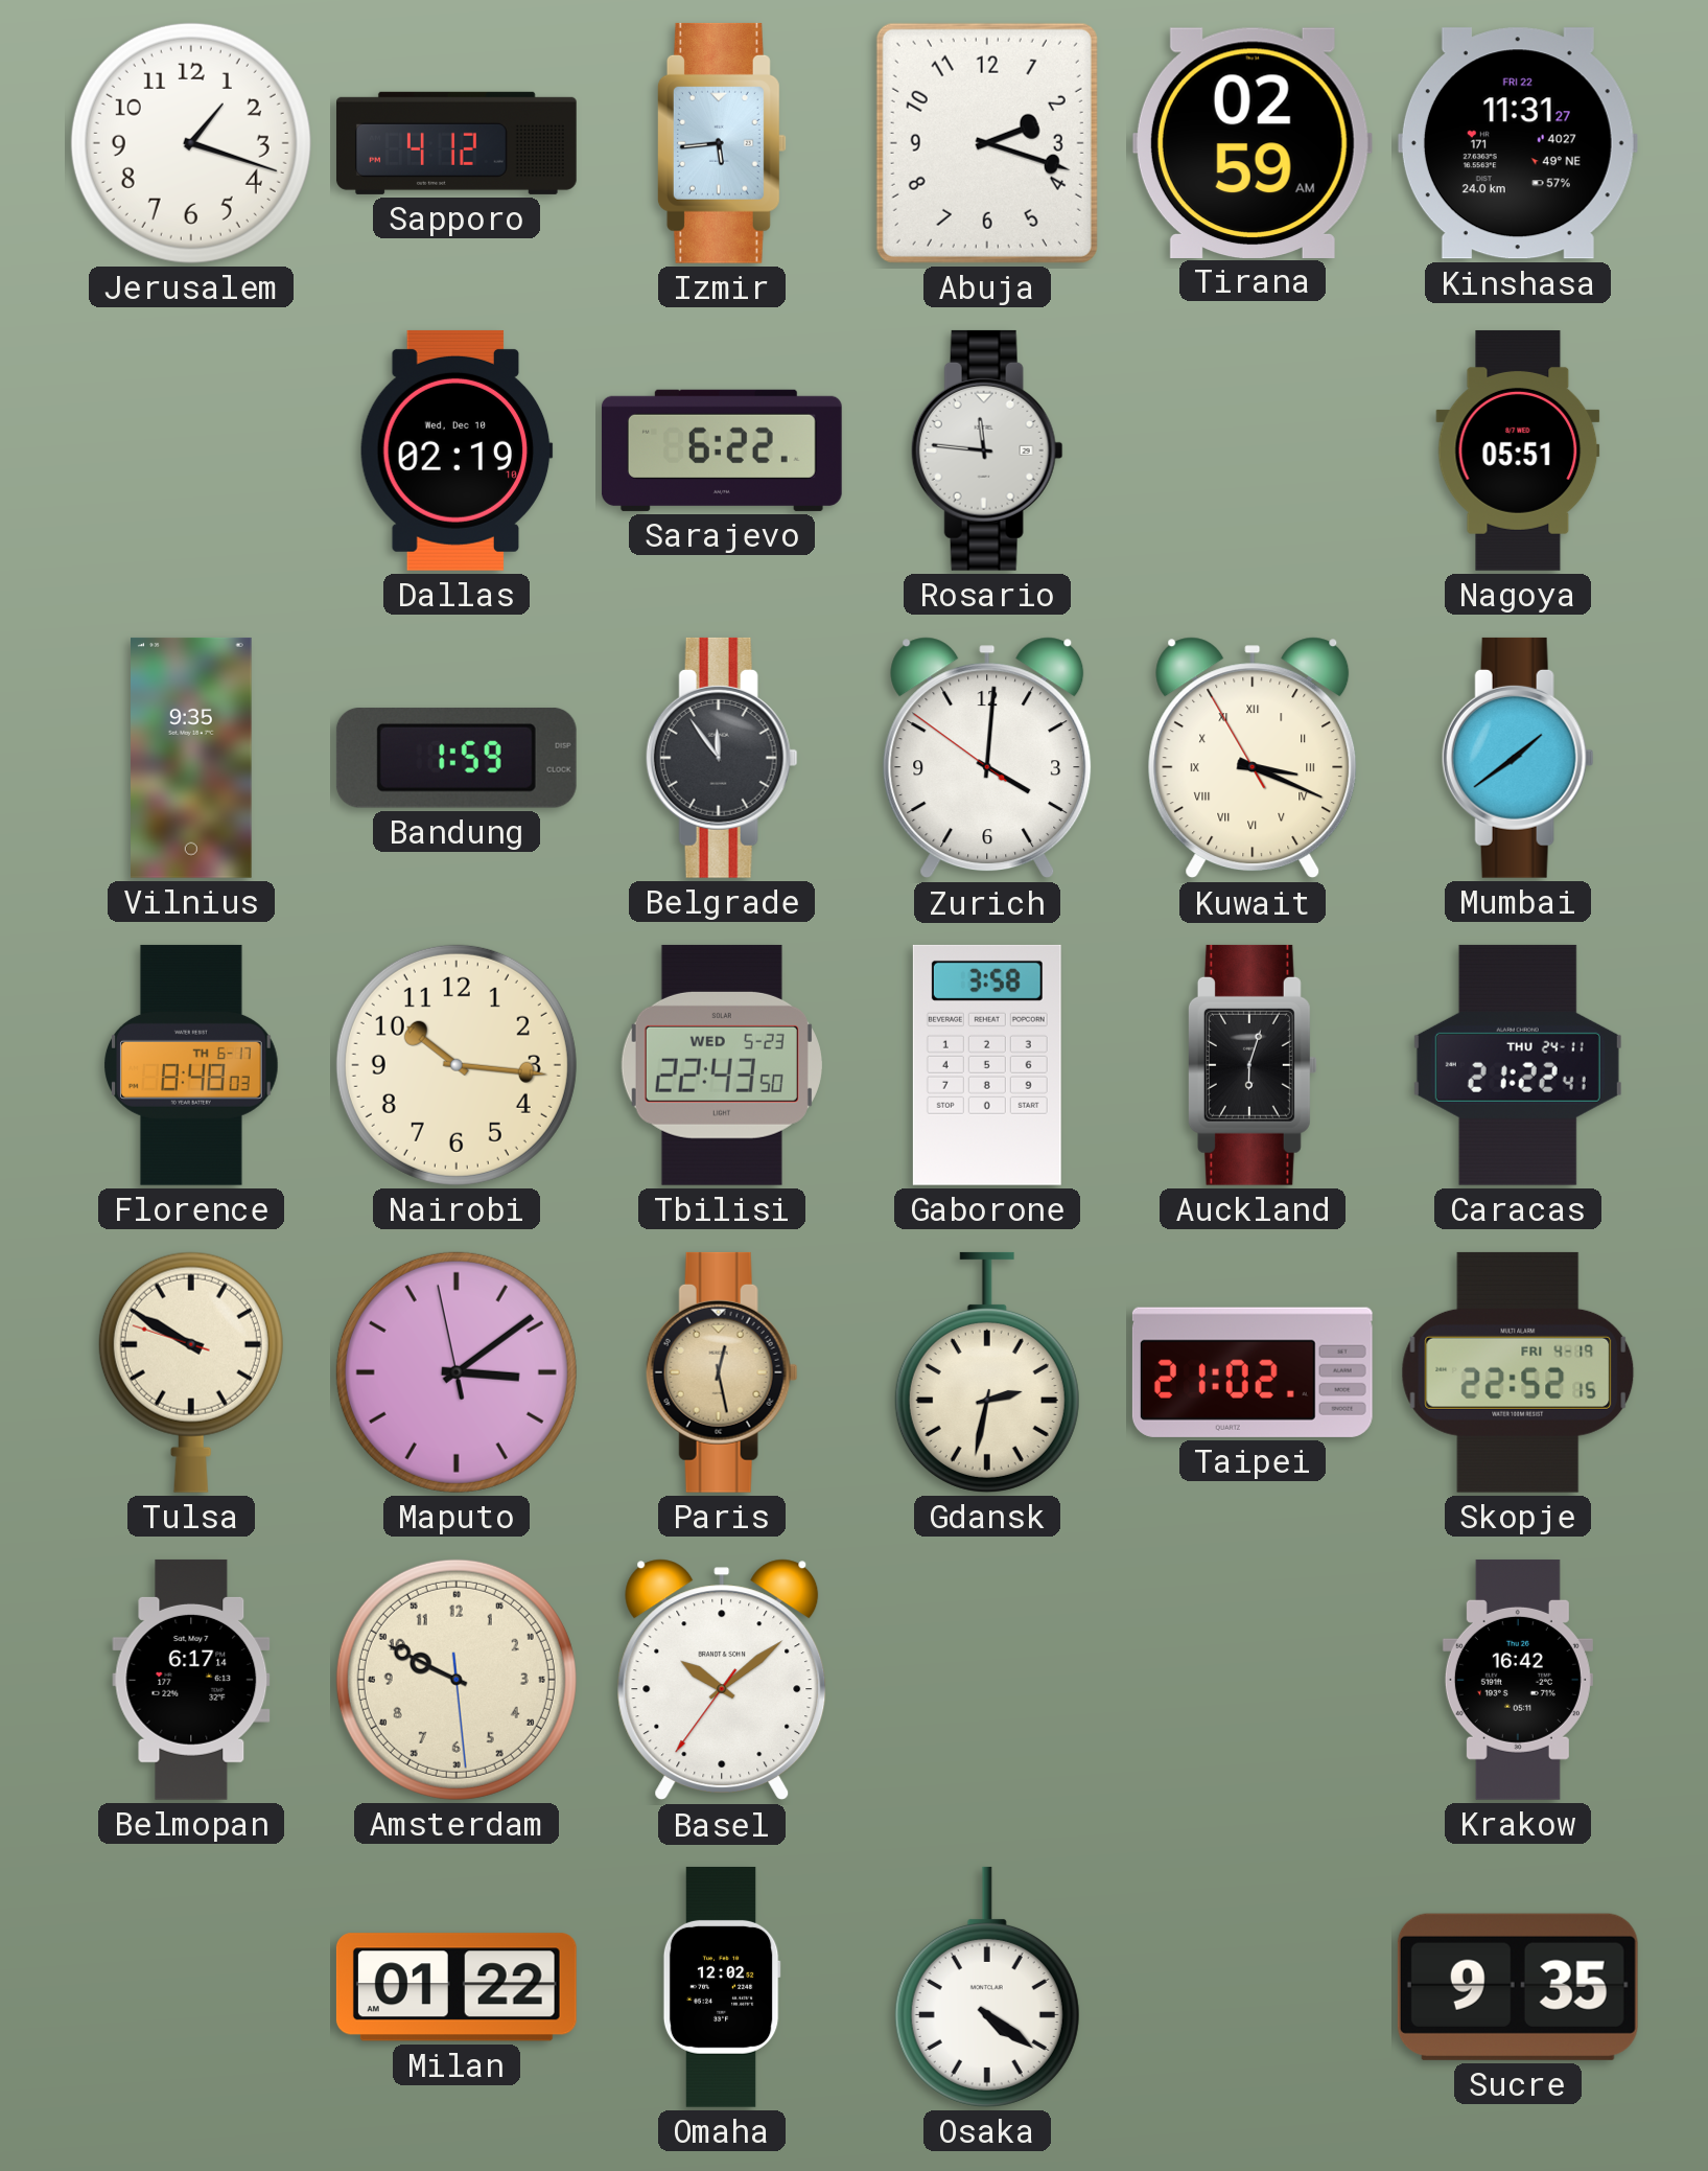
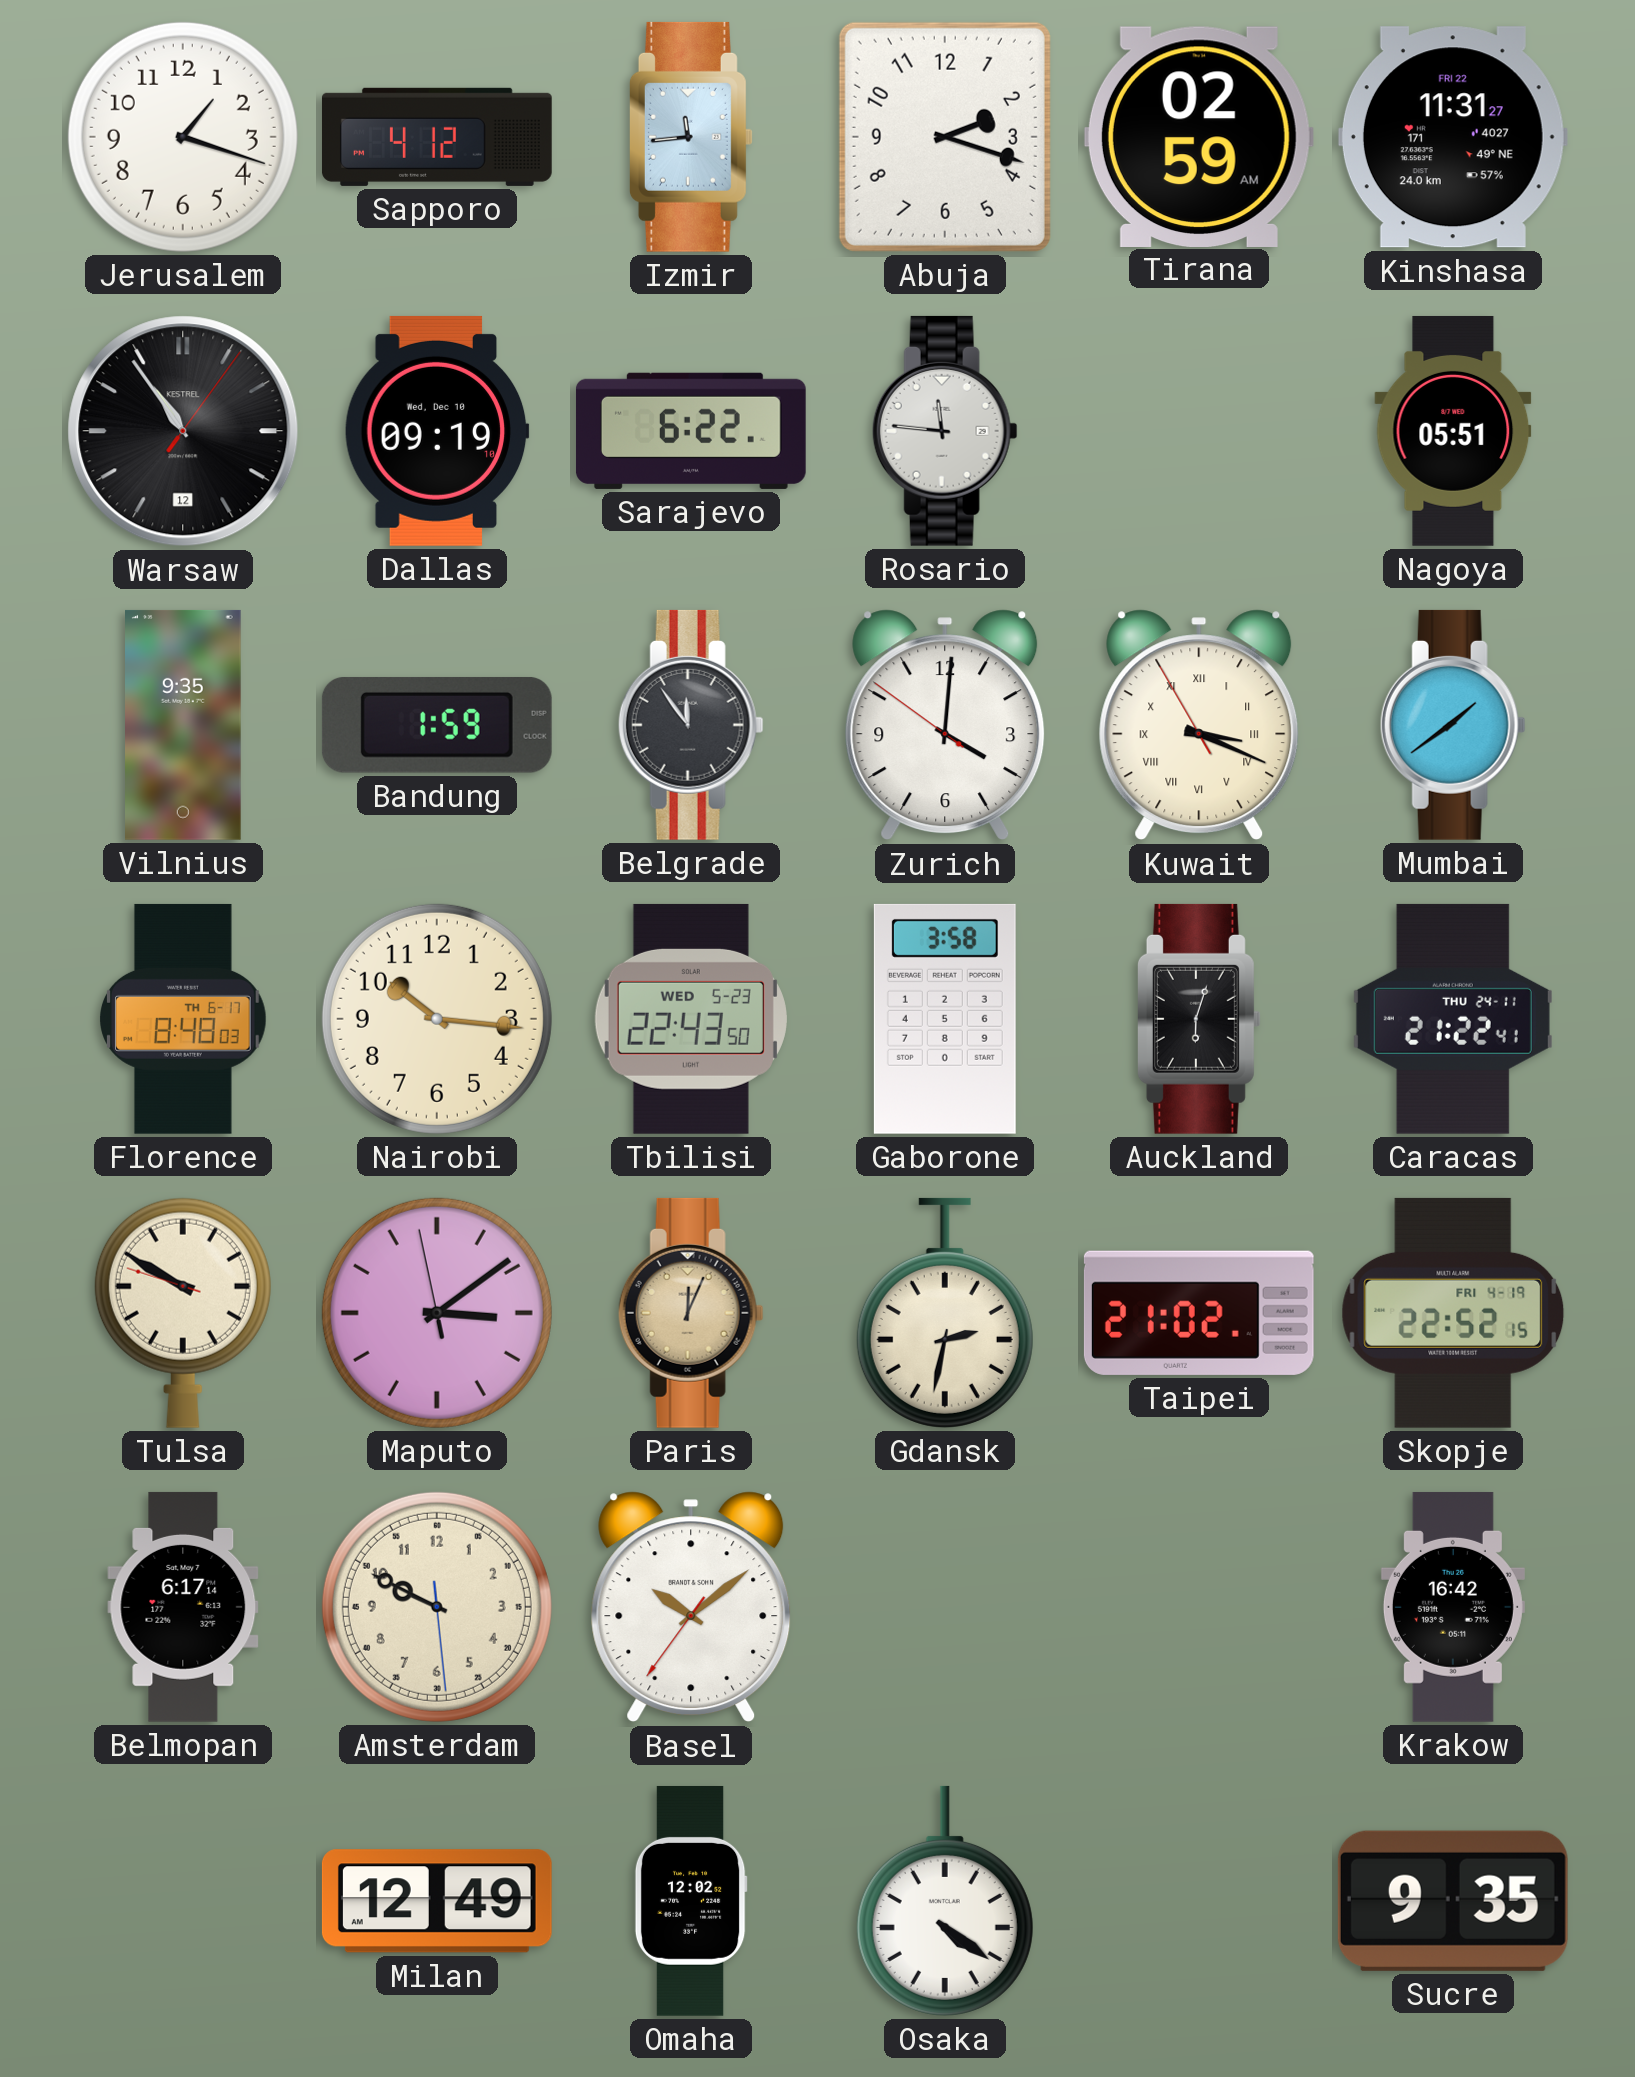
Izmir: 5:44 -> 11:44 (691, 137)
Warsaw: none -> 10:54 (183, 431)
Dallas: 02:19 -> 09:19 (437, 431)
Paris: 12:28 -> 12:04 (691, 1313)
Milan: 01:22 -> 12:49 (437, 1901)
